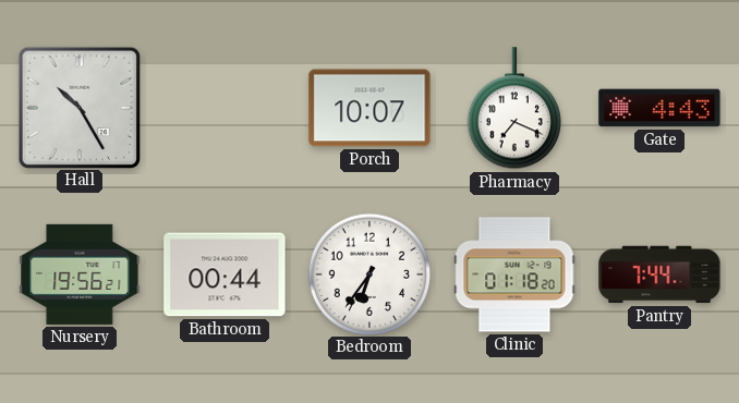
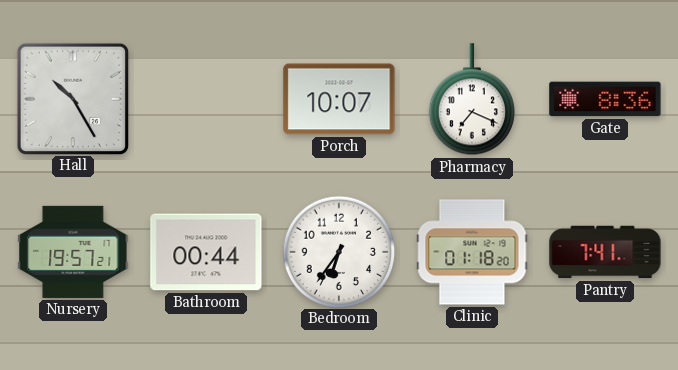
Gate: 4:43 -> 8:36 (605, 99)
Nursery: 19:56 -> 19:57 (73, 252)
Pantry: 7:44 -> 7:41 (605, 252)
